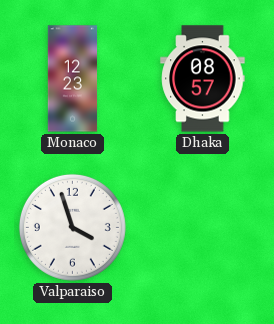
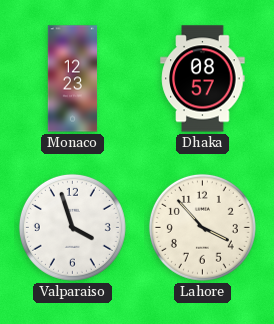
Lahore: none -> 3:53 (202, 227)
